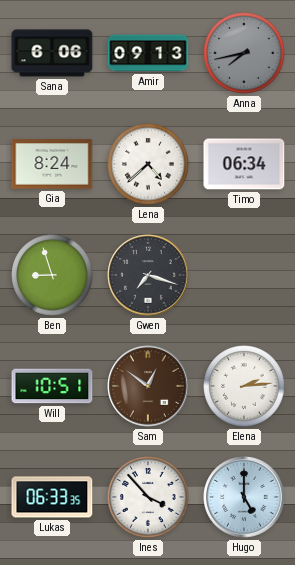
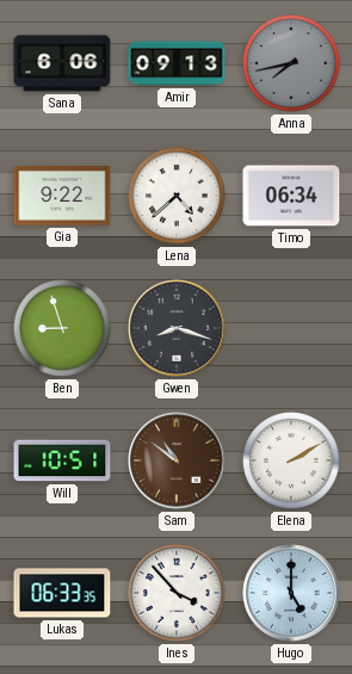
Gia: 8:24 -> 9:22 (62, 196)
Gwen: 7:18 -> 8:18 (177, 328)
Sam: 12:51 -> 10:51 (177, 460)
Elena: 2:14 -> 2:10 (292, 462)
